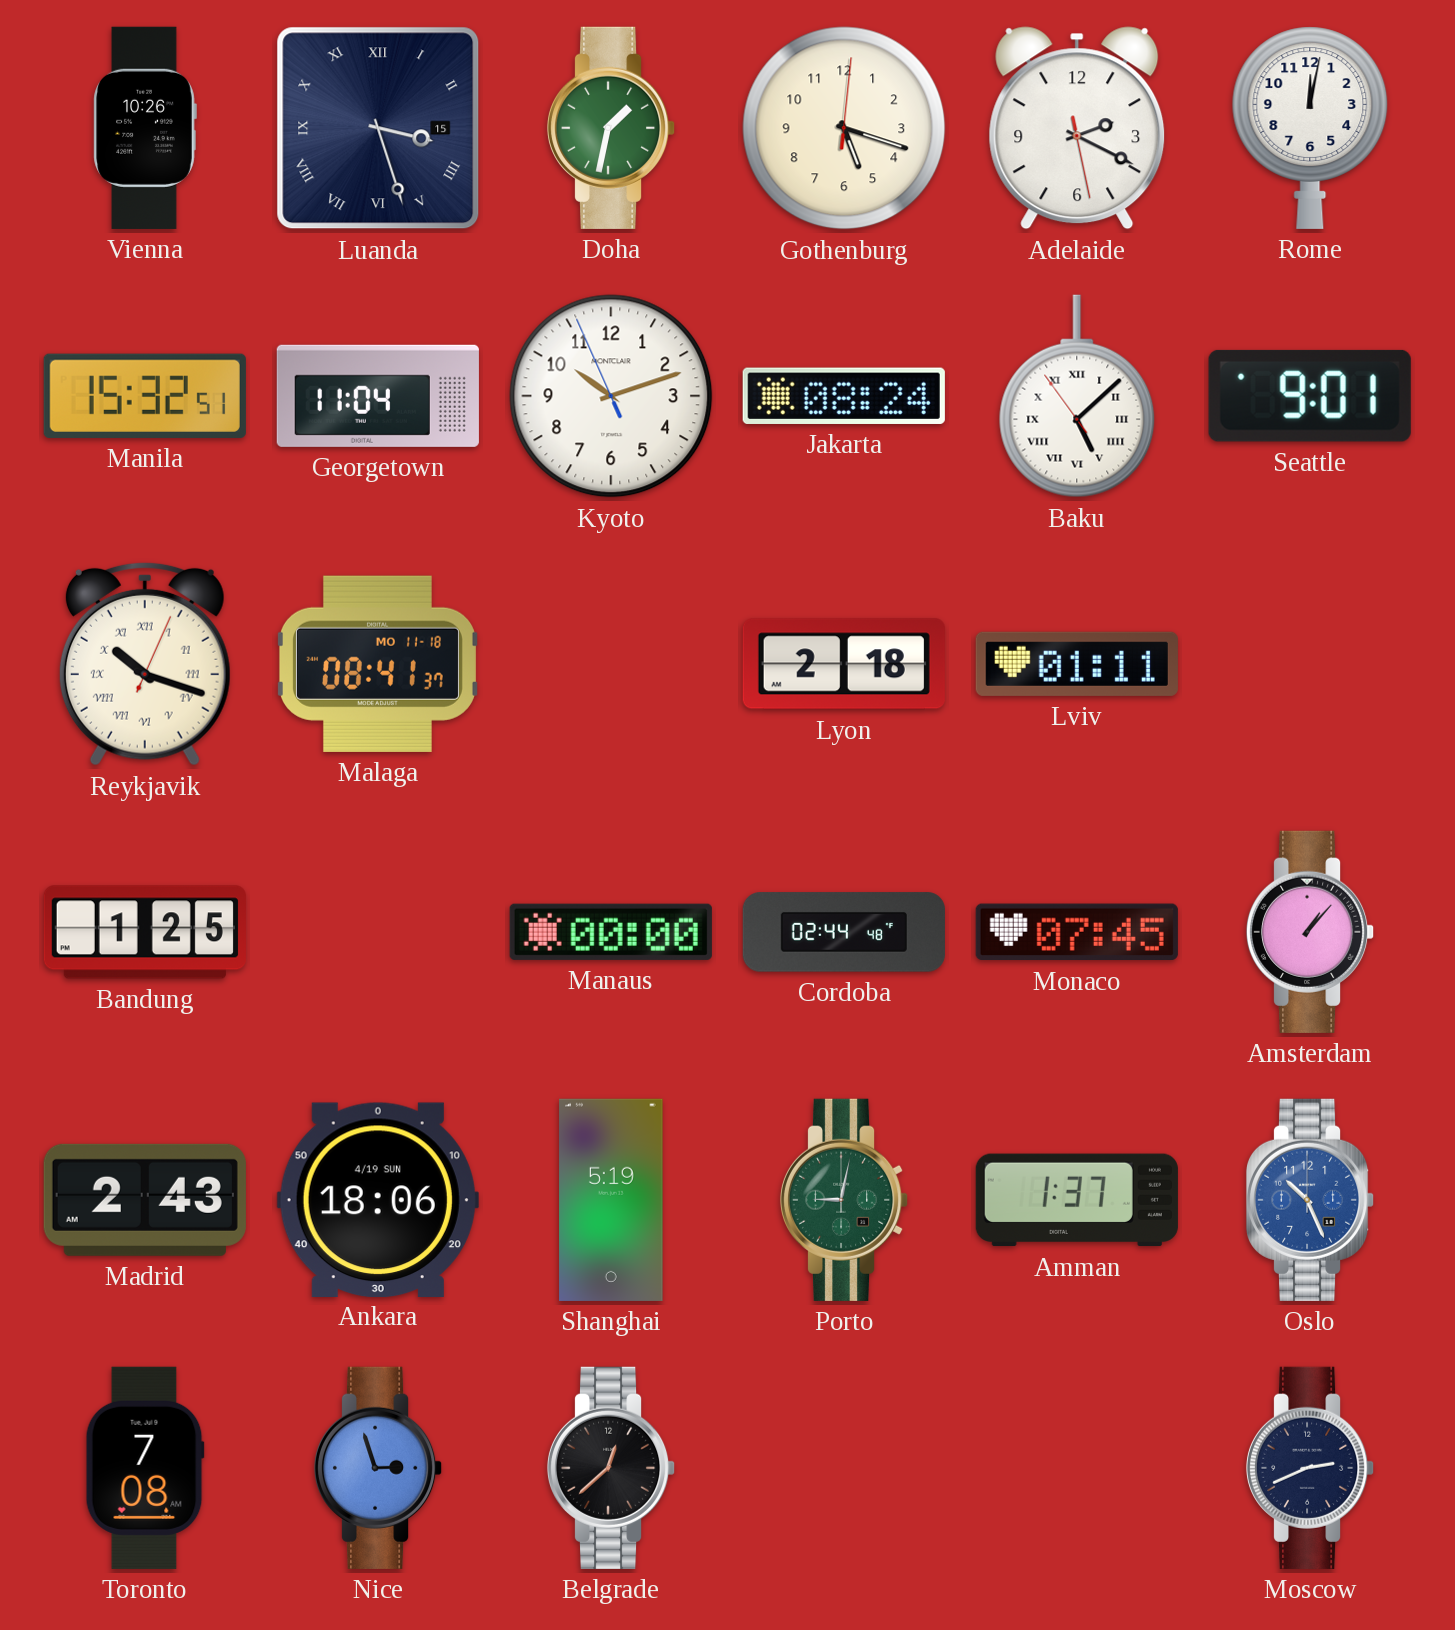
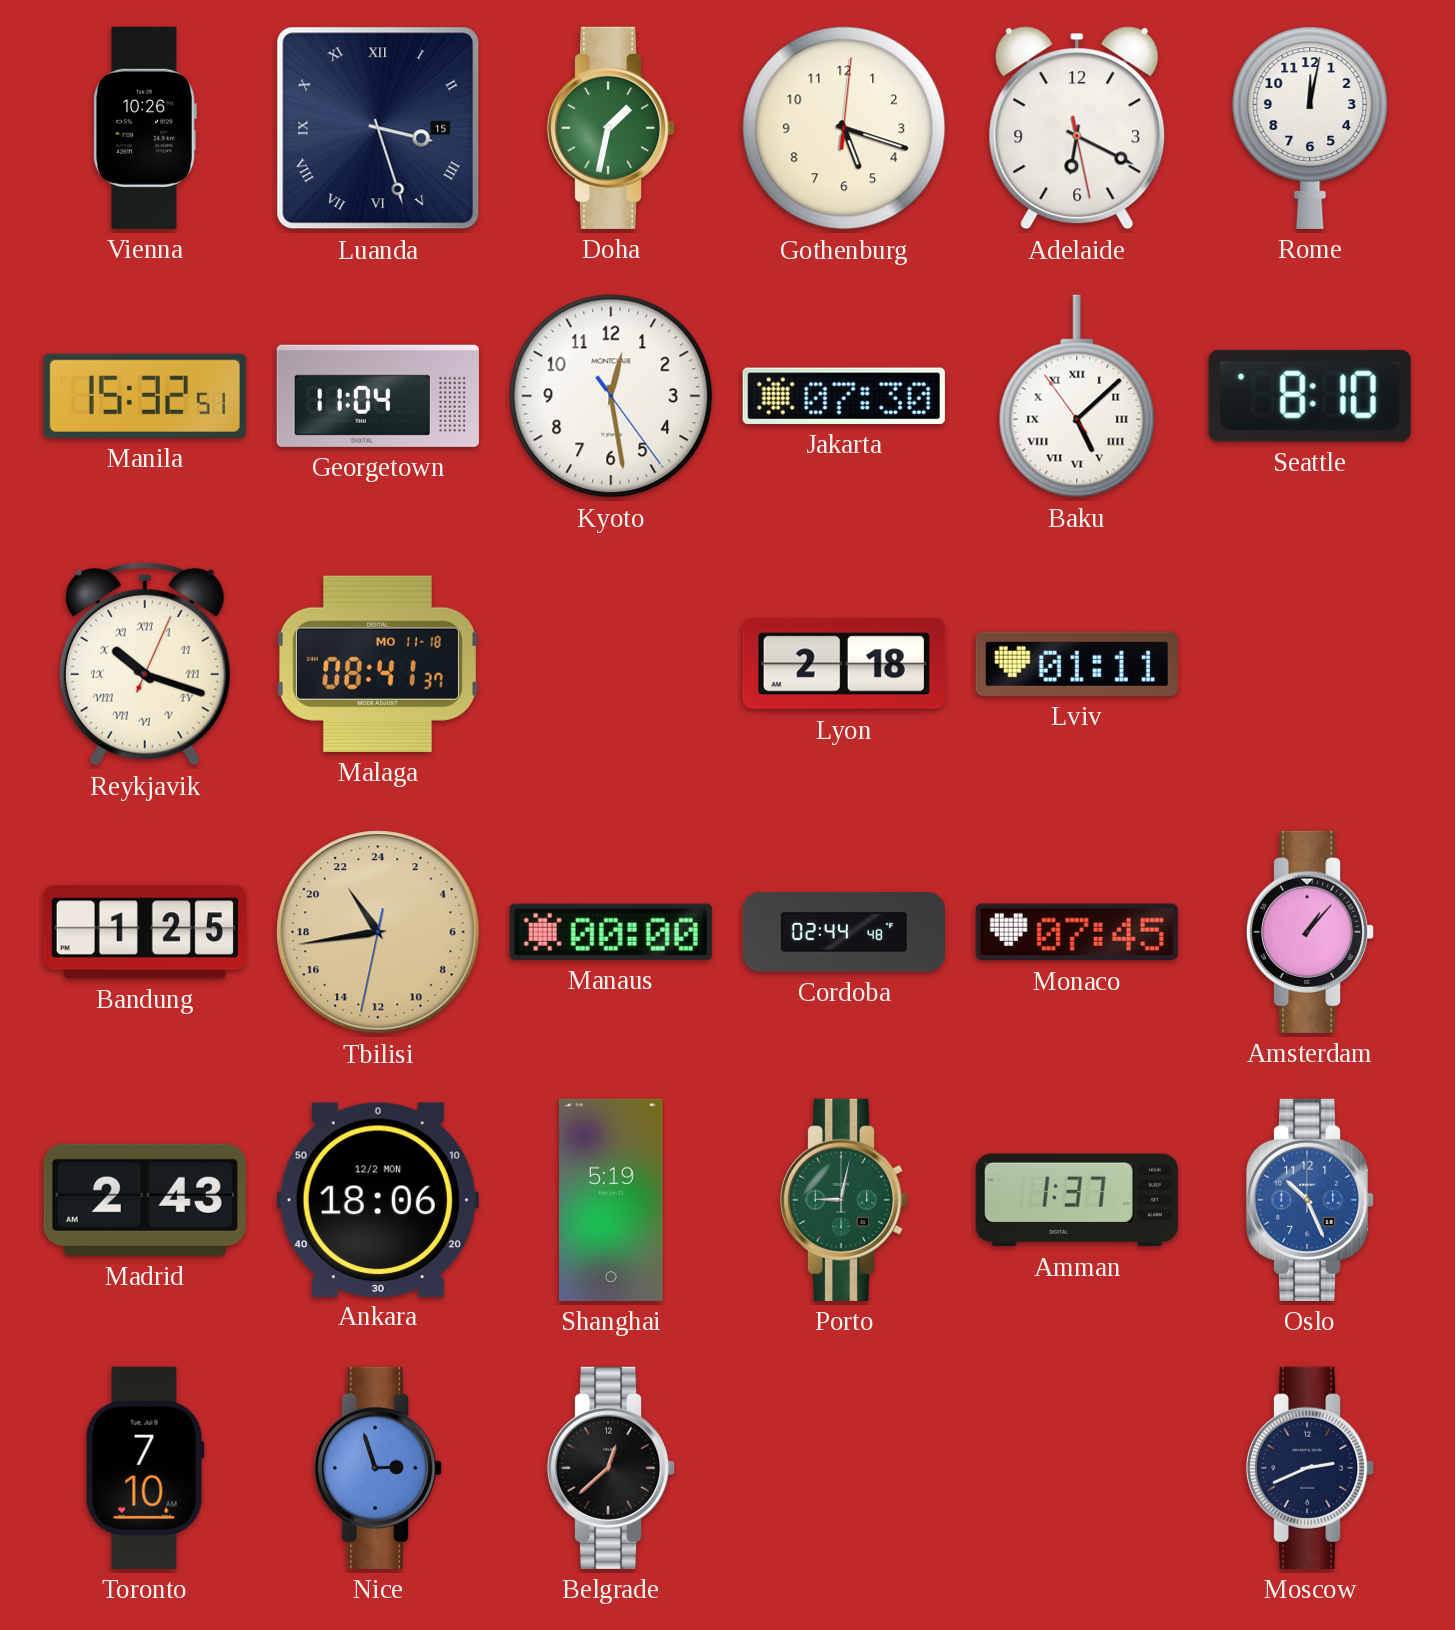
Adelaide: 2:19 -> 6:19 (1077, 128)
Kyoto: 10:11 -> 12:28 (611, 396)
Jakarta: 08:24 -> 07:30 (844, 396)
Seattle: 9:01 -> 8:10 (1310, 396)
Tbilisi: none -> 21:43 (378, 932)
Ankara date: 4/19 SUN -> 12/2 MON (378, 1199)
Toronto: 7:08 -> 7:10 (145, 1468)
